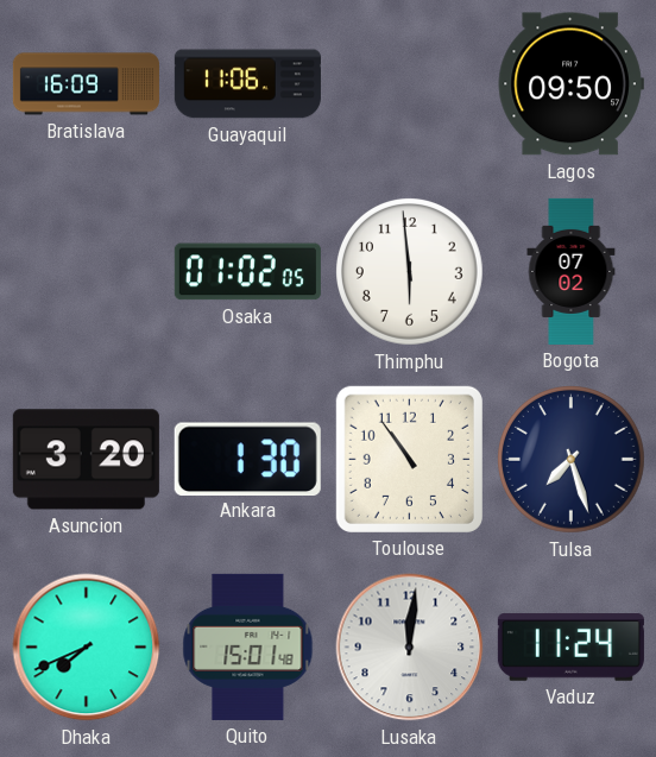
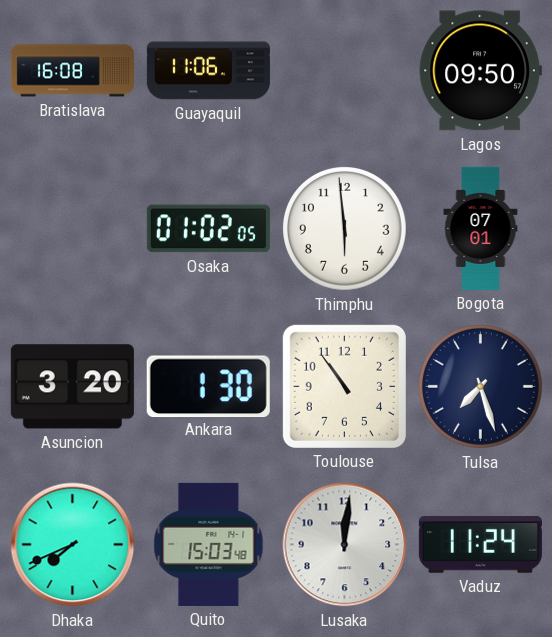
Bratislava: 16:09 -> 16:08 (72, 71)
Bogota: 07:02 -> 07:01 (481, 228)
Quito: 15:01 -> 15:03 (209, 544)
